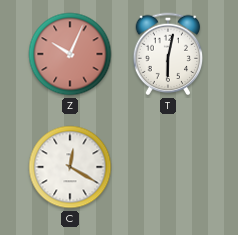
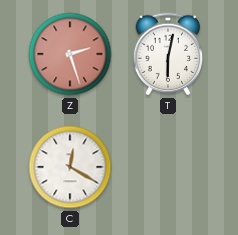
Z: 10:04 -> 2:27 (70, 54)
